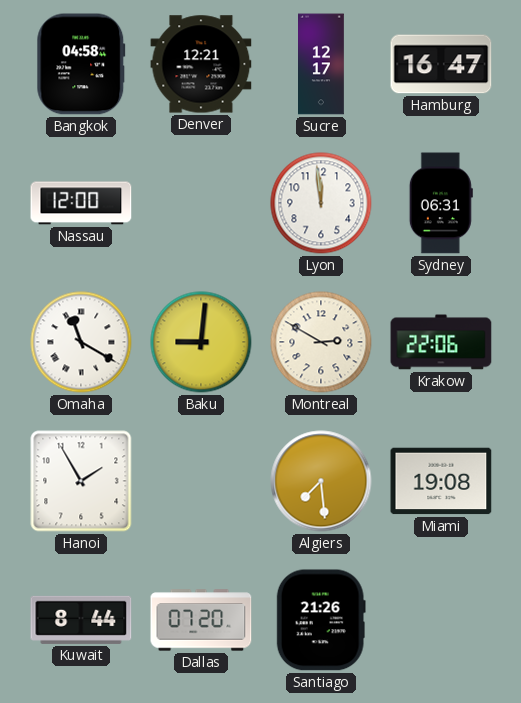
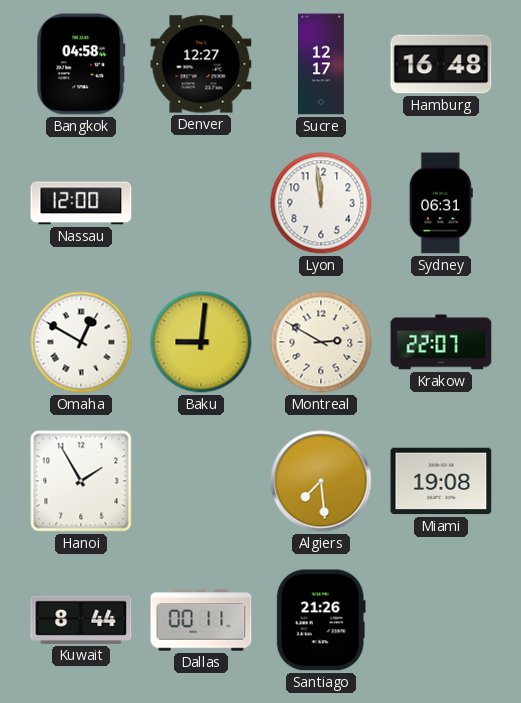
Denver: 12:21 -> 12:27 (201, 64)
Hamburg: 16:47 -> 16:48 (441, 64)
Omaha: 11:20 -> 12:50 (81, 342)
Krakow: 22:06 -> 22:07 (441, 342)
Dallas: 07:20 -> 00:11 (201, 620)
